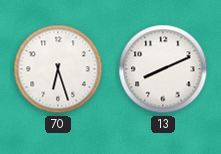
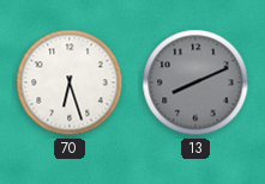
13 dial: white -> grey (195, 82)
